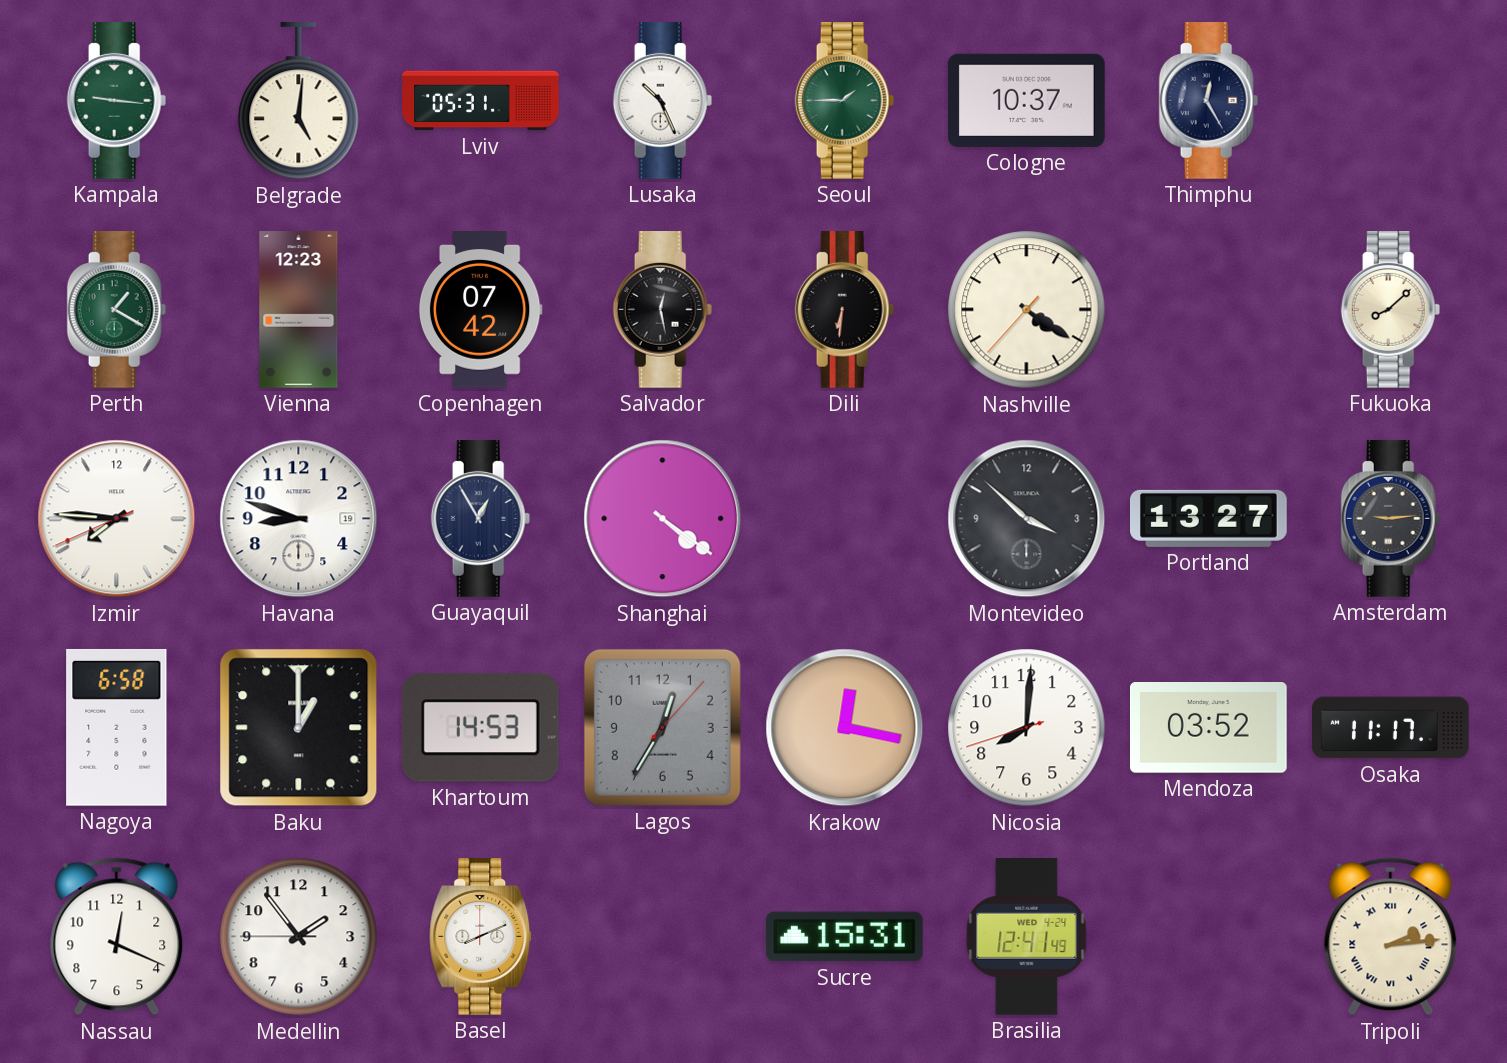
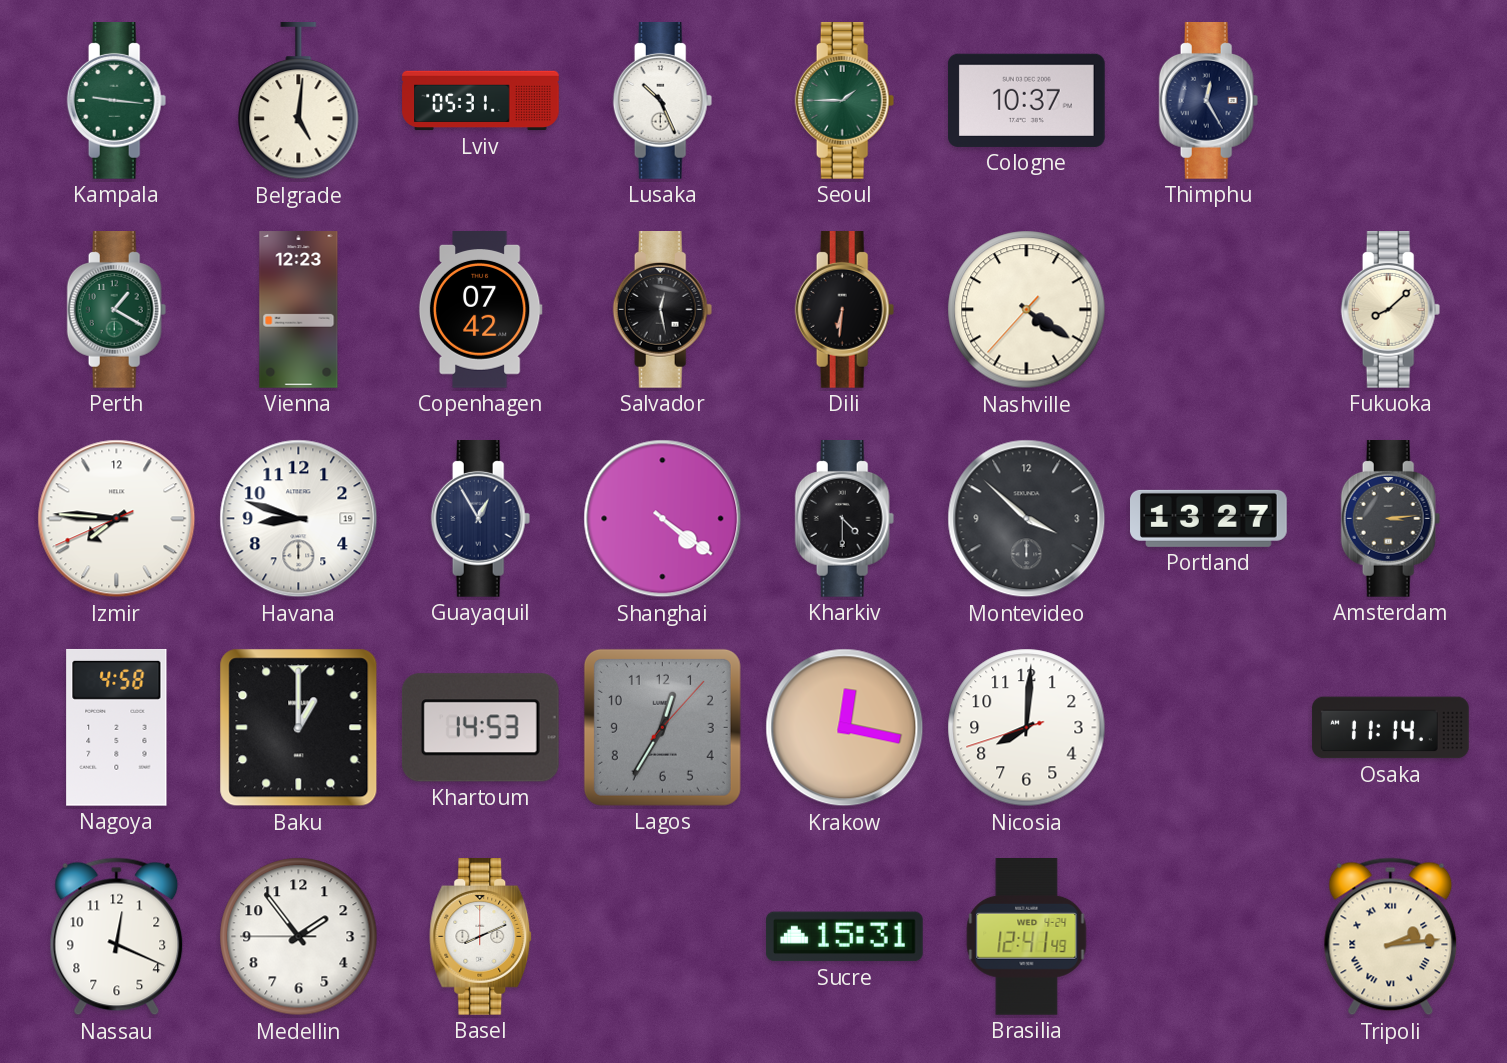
Kharkiv: none -> 4:30 (845, 519)
Amsterdam: 9:14 -> 3:14 (1391, 519)
Nagoya: 6:58 -> 4:58 (117, 727)
Mendoza: 03:52 -> none (1209, 728)
Osaka: 11:17 -> 11:14 (1391, 728)
